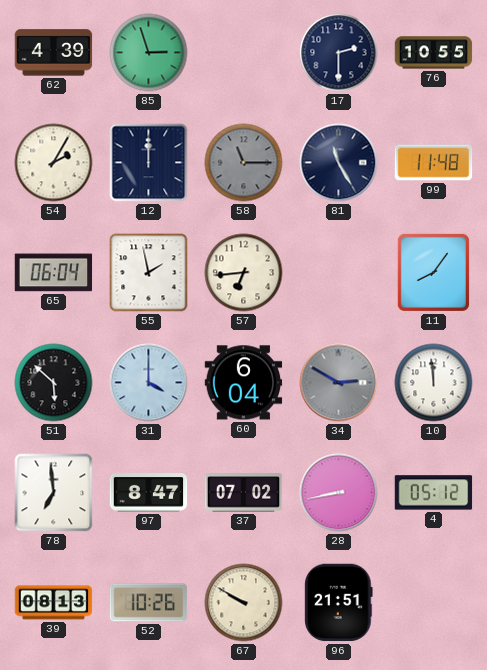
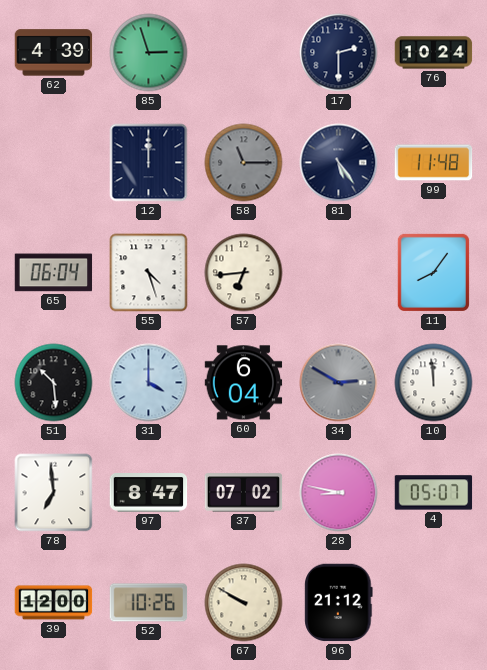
76: 10:55 -> 10:24 (434, 53)
54: 2:05 -> none (54, 163)
81: 11:25 -> 5:24 (339, 163)
55: 1:58 -> 4:27 (149, 273)
51: 5:52 -> 10:29 (54, 383)
28: 8:43 -> 8:47 (339, 493)
4: 05:12 -> 05:07 (434, 493)
39: 08:13 -> 12:00 (54, 603)
96: 21:51 -> 21:12 (339, 603)
